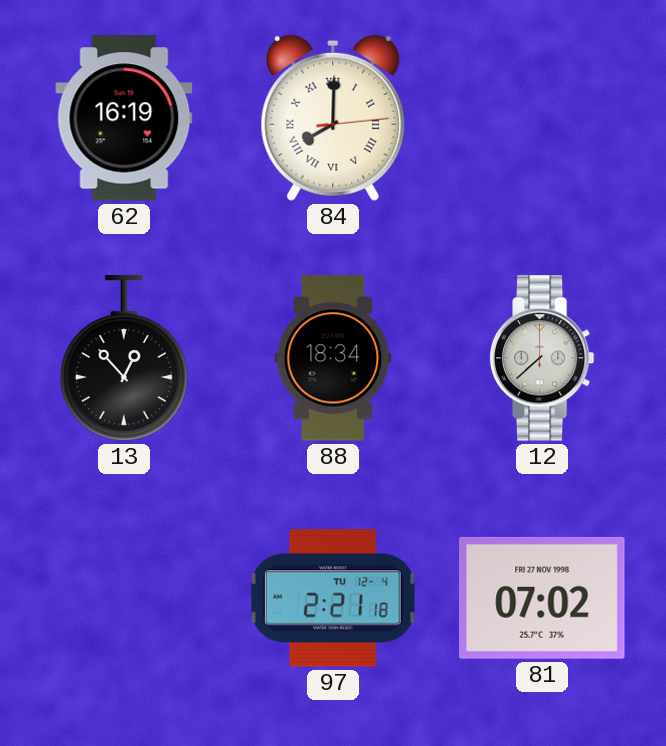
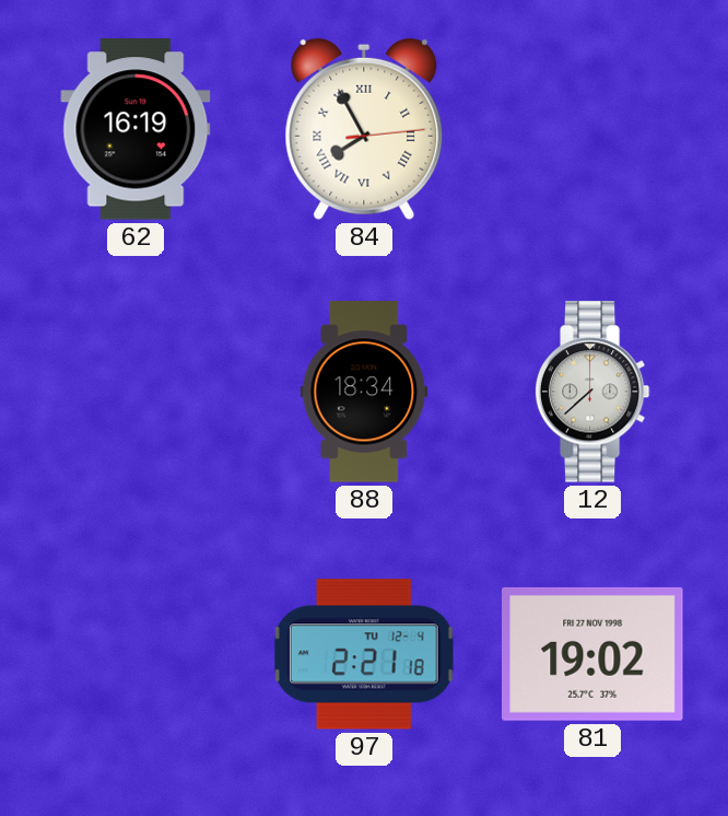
84: 8:00 -> 7:55 (364, 129)
13: 12:53 -> none (124, 358)
81: 07:02 -> 19:02 (592, 654)
